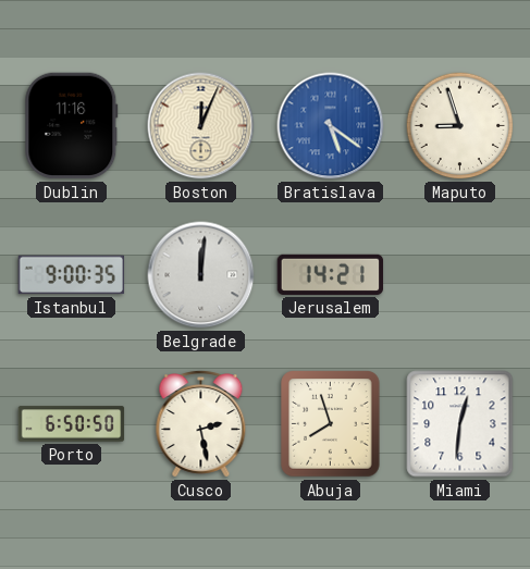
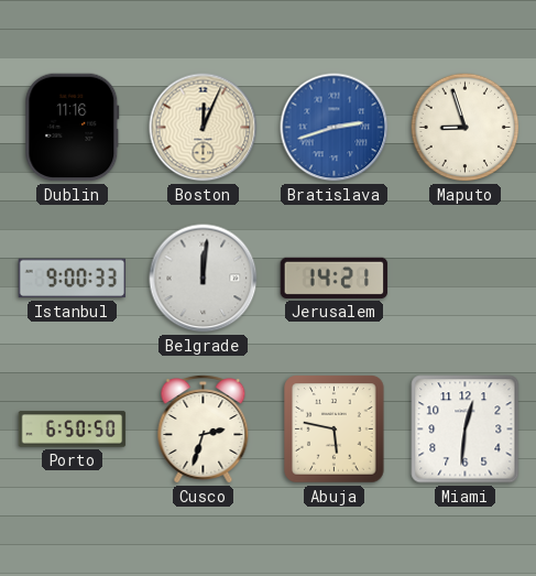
Bratislava: 5:21 -> 2:42 (335, 128)
Istanbul: 9:00:35 -> 9:00:33 (73, 279)
Cusco: 2:28 -> 2:33 (204, 430)
Abuja: 7:57 -> 5:47 (335, 430)
